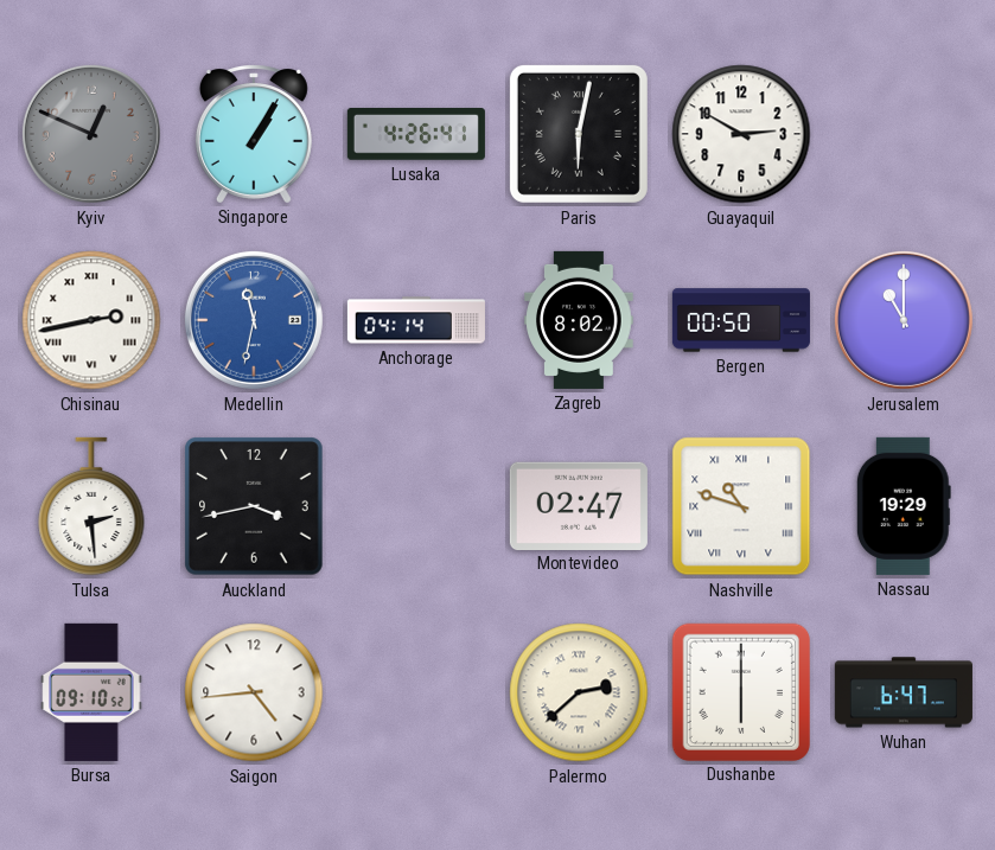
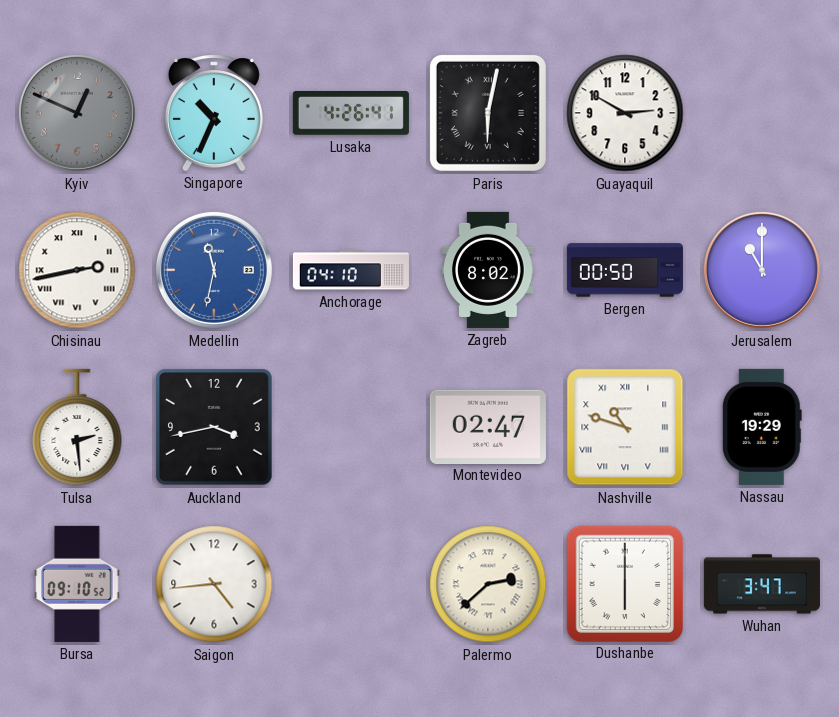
Singapore: 1:05 -> 10:34 (214, 113)
Anchorage: 04:14 -> 04:10 (351, 270)
Wuhan: 6:47 -> 3:47 (762, 584)
